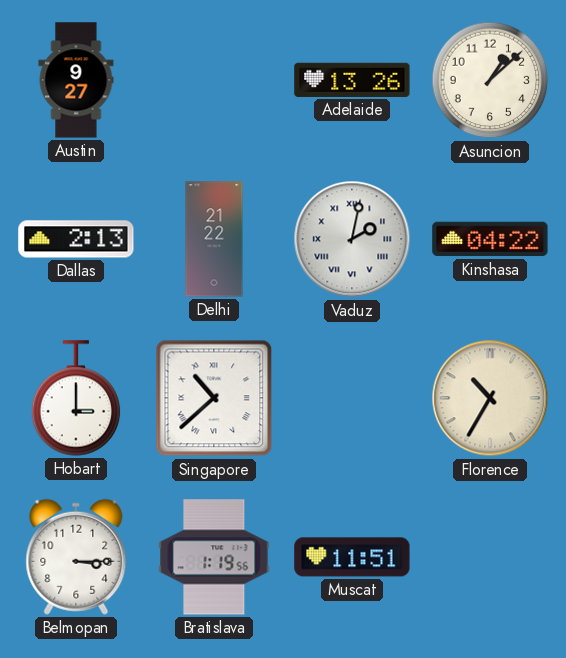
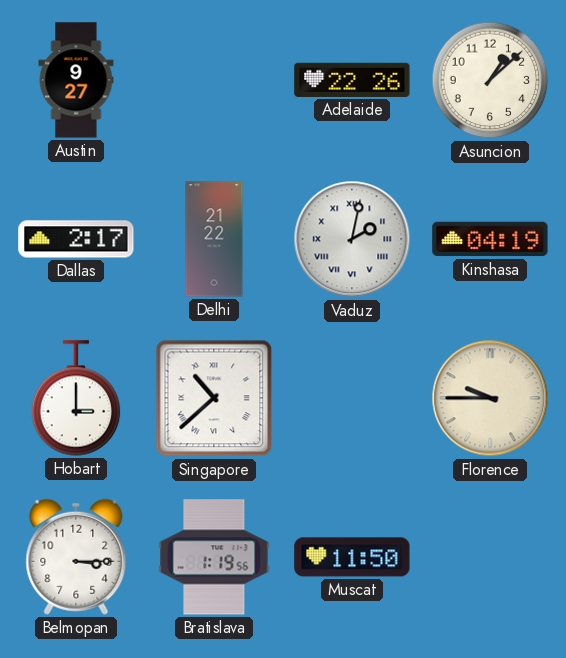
Adelaide: 13:26 -> 22:26 (352, 80)
Dallas: 2:13 -> 2:17 (76, 239)
Kinshasa: 04:22 -> 04:19 (490, 239)
Florence: 10:35 -> 9:45 (490, 398)
Muscat: 11:51 -> 11:50 (352, 557)
